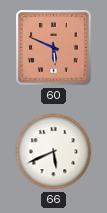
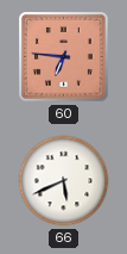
60: 5:49 -> 6:46 (64, 57)
